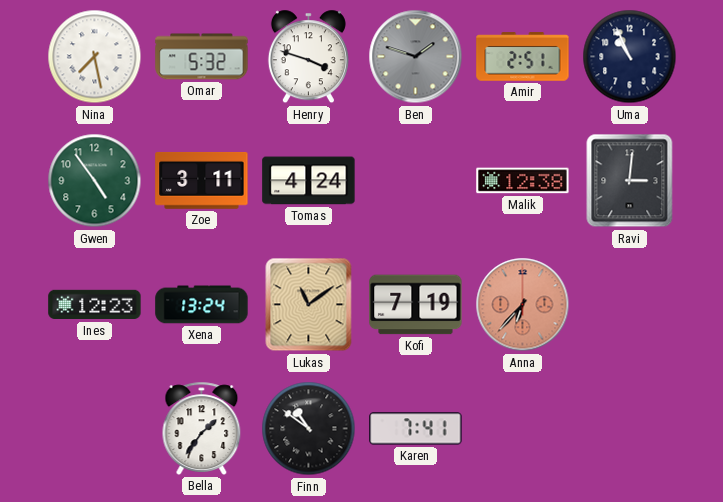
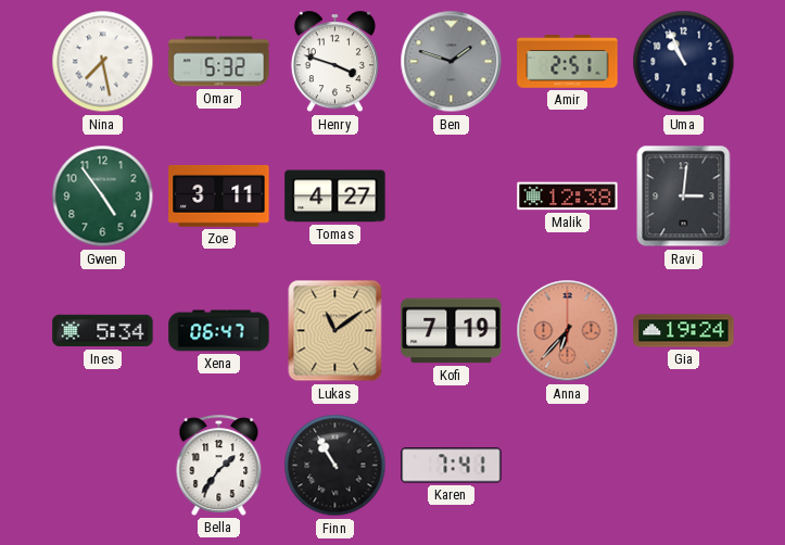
Tomas: 4:24 -> 4:27 (335, 197)
Ines: 12:23 -> 5:34 (103, 331)
Xena: 13:24 -> 06:47 (219, 331)
Gia: none -> 19:24 (684, 331)
Finn: 10:51 -> 10:55 (335, 466)
